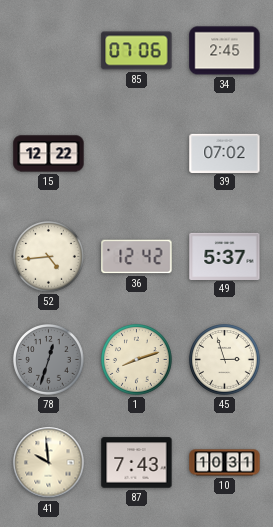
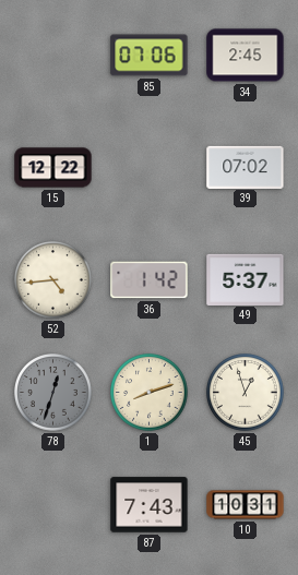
36: 12:42 -> 1:42 (150, 280)
45: 2:57 -> 12:57 (246, 393)
41: 9:59 -> none (49, 463)
